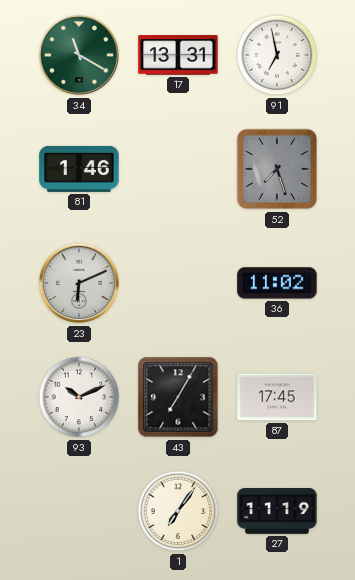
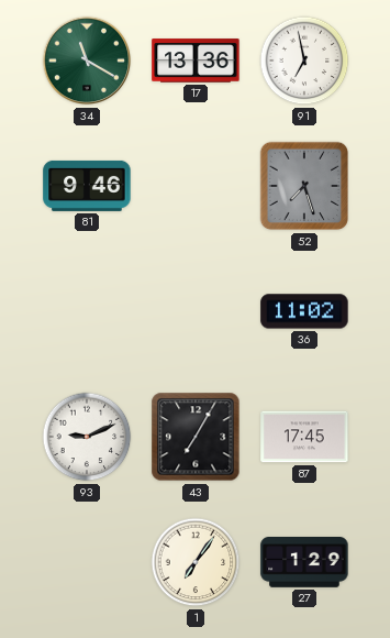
17: 13:31 -> 13:36 (196, 61)
81: 1:46 -> 9:46 (87, 186)
23: 6:11 -> none (79, 283)
93: 10:11 -> 9:11 (87, 437)
27: 11:19 -> 1:29 (304, 563)
